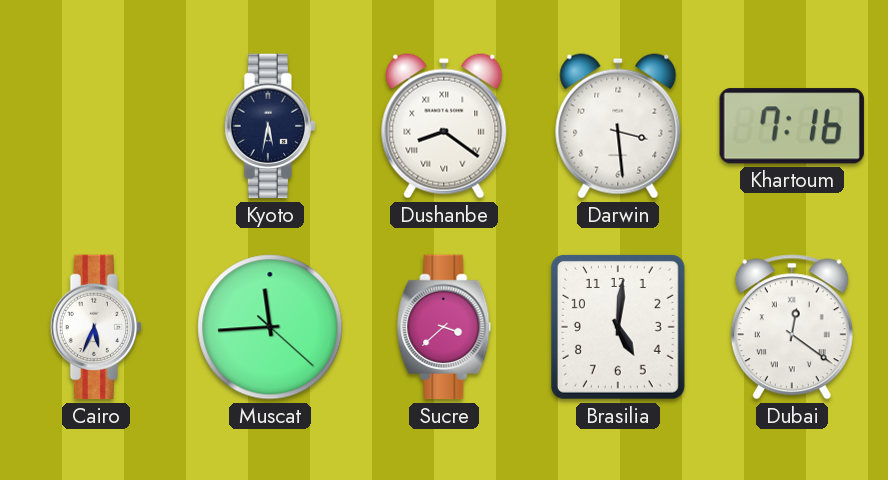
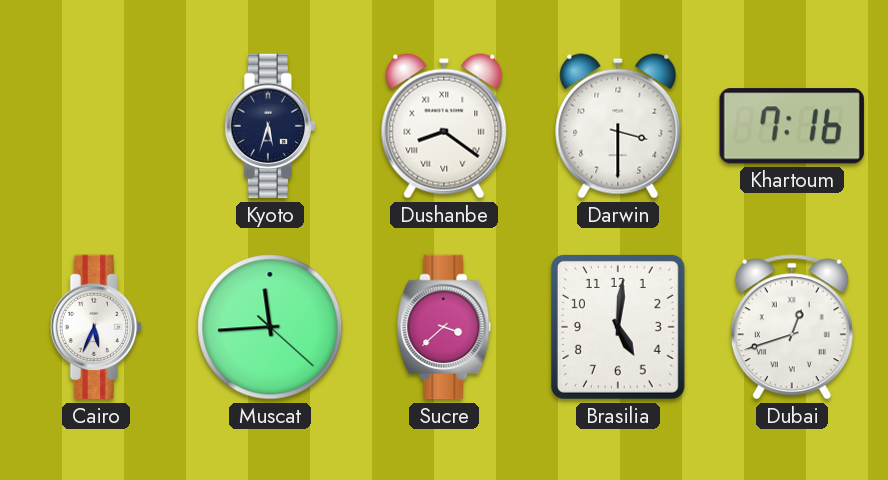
Kyoto: 5:32 -> 5:33 (269, 126)
Darwin: 3:29 -> 3:30 (618, 126)
Dubai: 12:21 -> 12:42 (792, 327)
